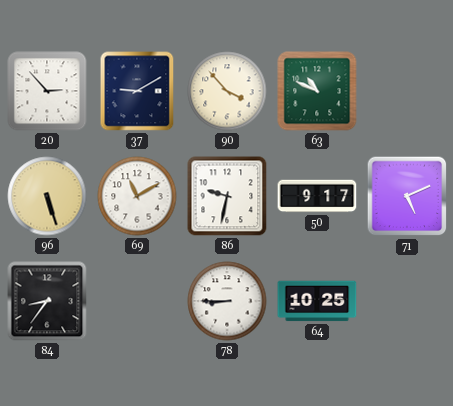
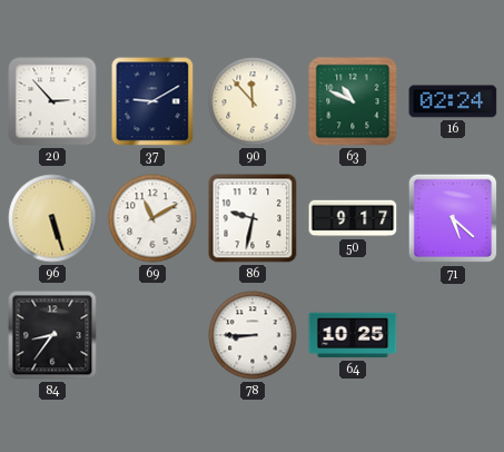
90: 3:53 -> 11:53 (253, 101)
16: none -> 02:24 (453, 101)
71: 5:11 -> 5:22 (453, 218)
